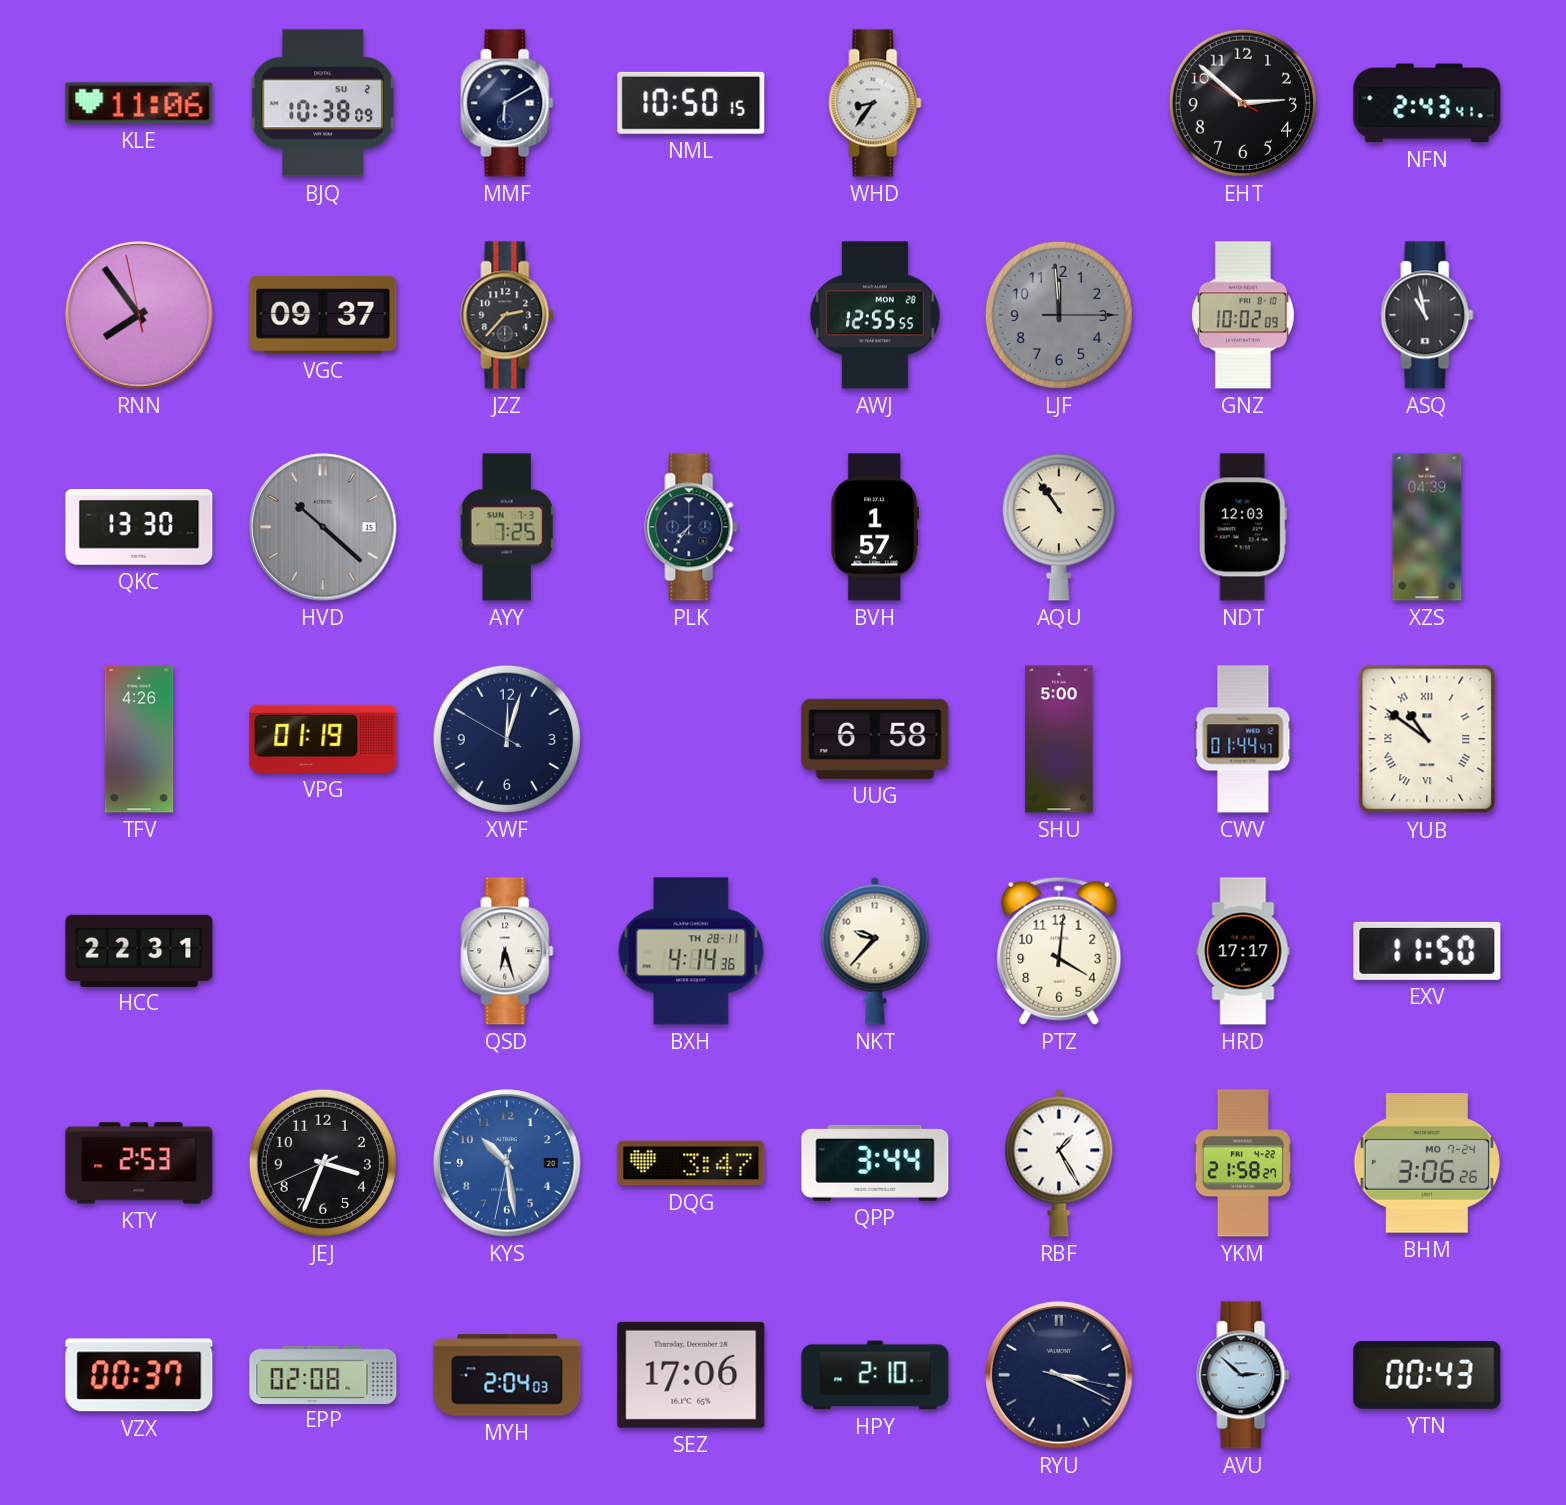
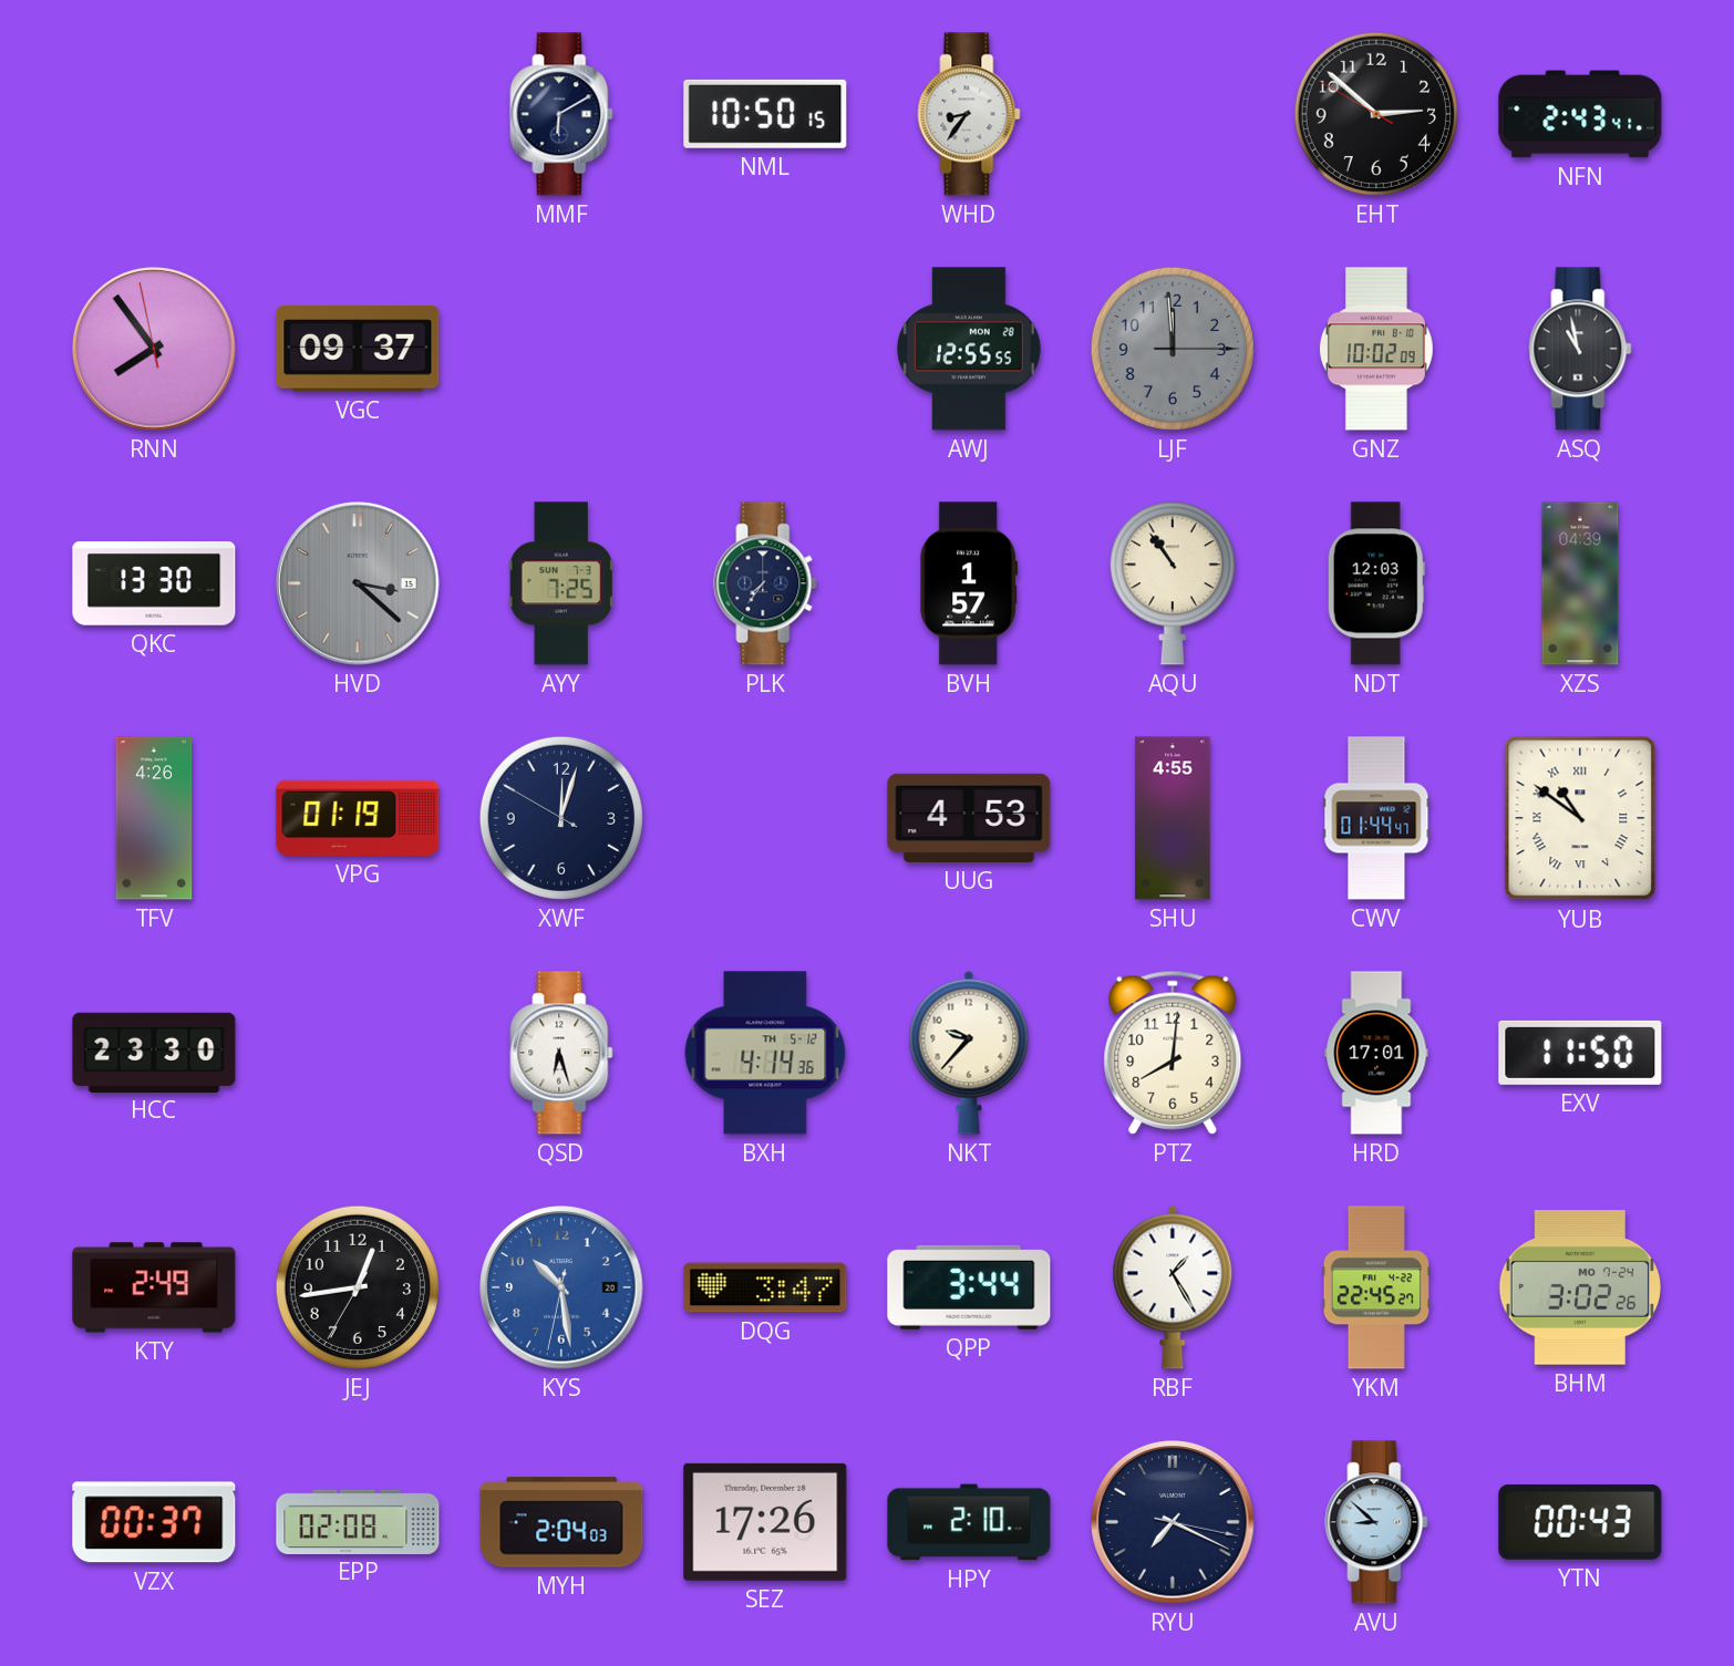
KLE: 11:06 -> none (139, 103)
BJQ: 10:38 -> none (323, 103)
JZZ: 2:37 -> none (507, 315)
HVD: 10:22 -> 3:22 (358, 583)
UUG: 6:58 -> 4:53 (969, 818)
SHU: 5:00 -> 4:55 (1173, 818)
HCC: 22:31 -> 23:30 (154, 1052)
BXH date: TH 28-11 -> TH 5-12 (765, 1053)
PTZ: 4:01 -> 8:01 (1173, 1053)
HRD: 17:17 -> 17:01 (1376, 1053)
KTY: 2:53 -> 2:49 (154, 1287)
JEJ: 3:33 -> 12:43 (358, 1287)
YKM: 21:58 -> 22:45 (1376, 1287)
BHM: 3:06 -> 3:02 (1580, 1287)
SEZ: 17:06 -> 17:26 (765, 1522)
RYU: 3:19 -> 7:19 (1173, 1522)
AVU: 2:52 -> 8:52 (1376, 1522)
